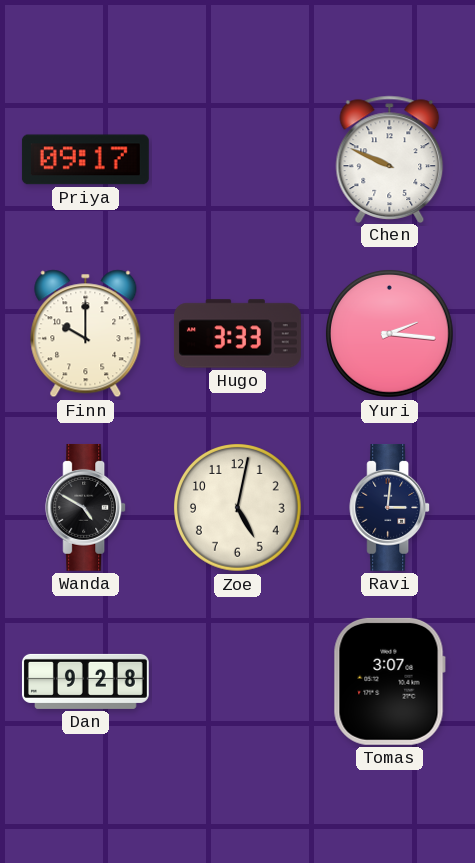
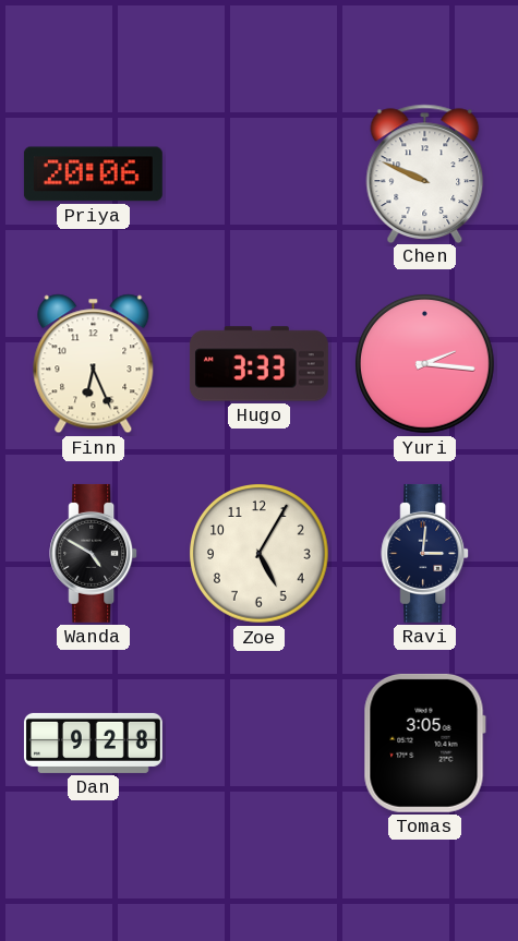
Priya: 09:17 -> 20:06 (93, 174)
Finn: 10:00 -> 6:26 (94, 364)
Zoe: 5:02 -> 5:05 (260, 554)
Tomas: 3:07 -> 3:05 (424, 743)
